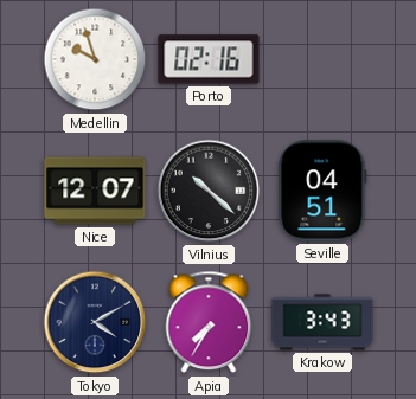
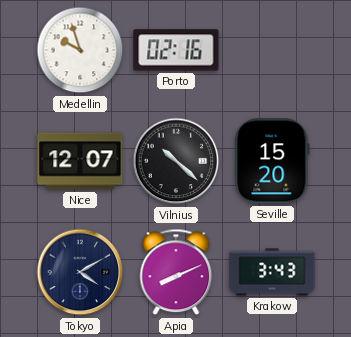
Seville: 04:51 -> 15:20 (272, 161)
Apia: 7:35 -> 8:11 (176, 272)
